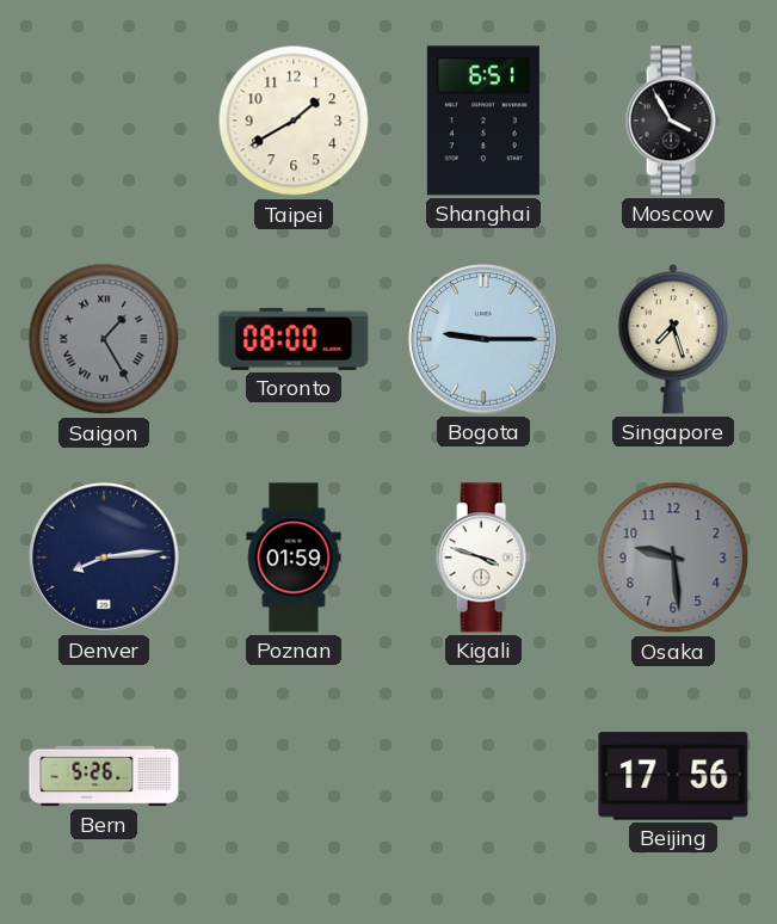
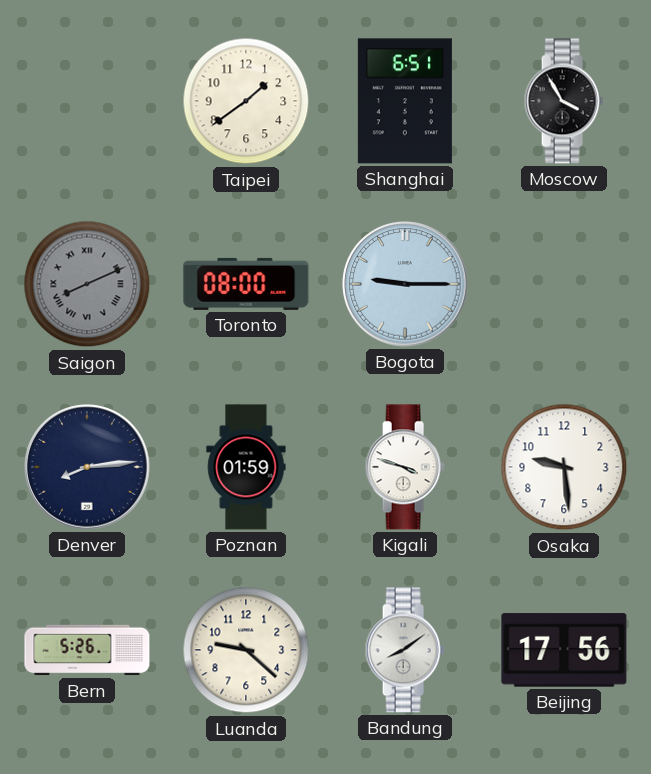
Taipei: 1:40 -> 1:39 (246, 101)
Saigon: 1:25 -> 8:11 (87, 284)
Singapore: 7:27 -> none (673, 339)
Osaka dial: grey -> white (564, 467)
Luanda: none -> 9:22 (246, 650)
Bandung: none -> 8:09 (405, 650)
